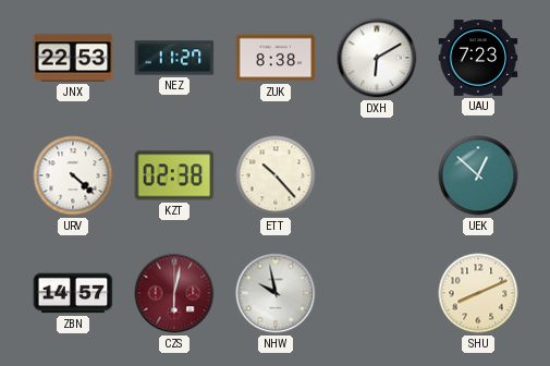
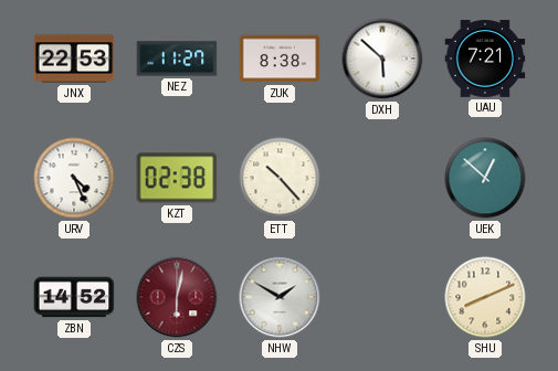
DXH: 6:10 -> 5:52 (382, 59)
UAU: 7:23 -> 7:21 (485, 60)
URV: 4:22 -> 4:26 (74, 178)
ZBN: 14:57 -> 14:52 (74, 297)
NHW: 9:58 -> 1:50 (280, 297)
